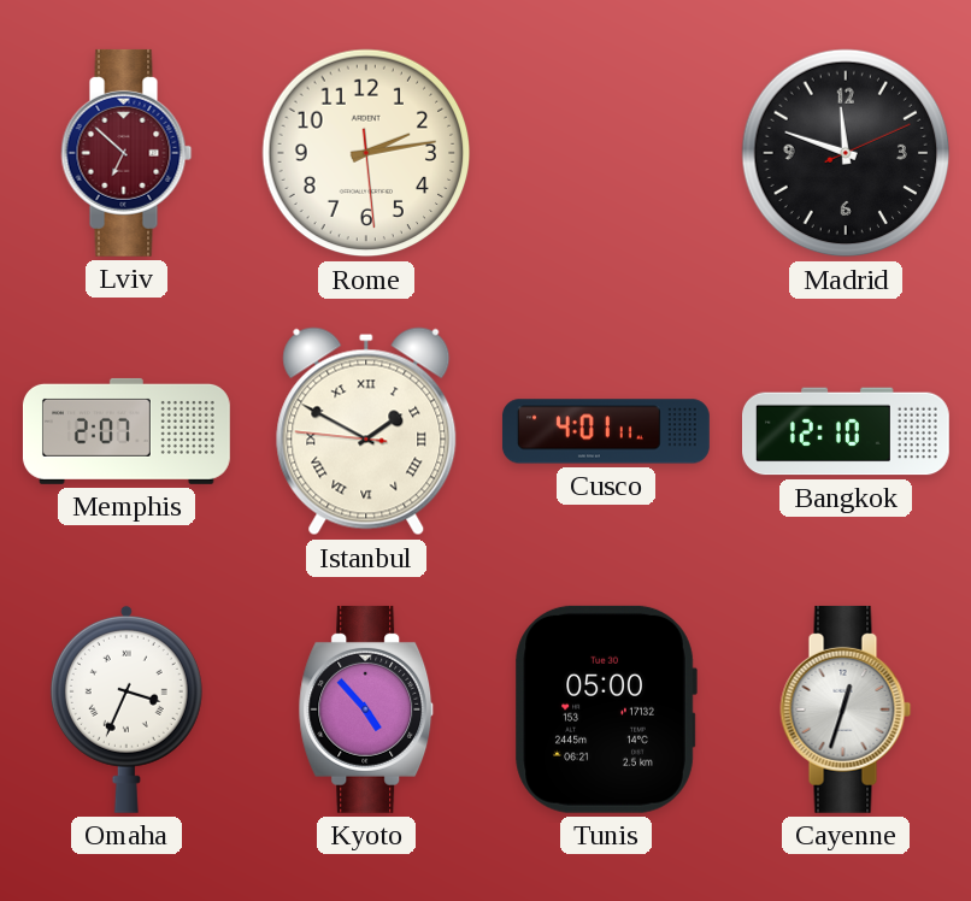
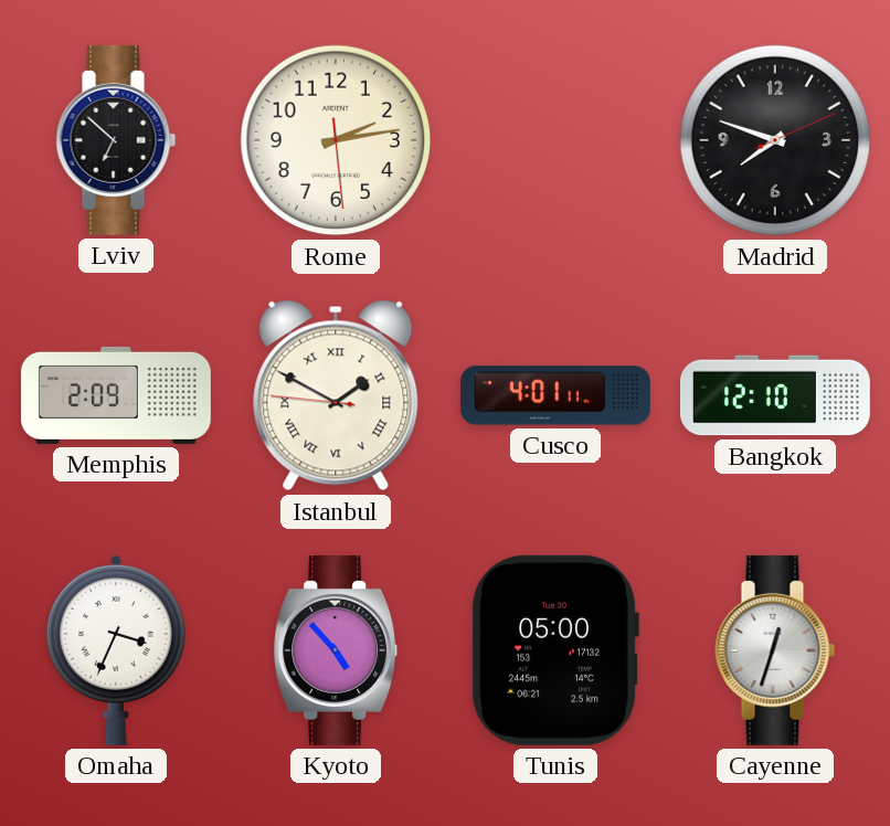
Lviv dial: burgundy -> black (116, 140)
Madrid: 11:48 -> 7:48 (775, 140)
Memphis: 2:07 -> 2:09 (116, 395)
